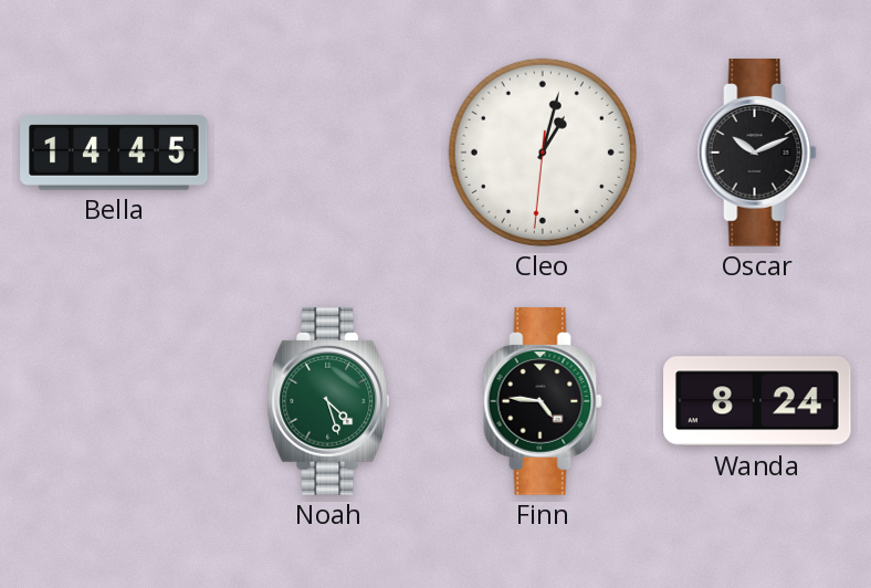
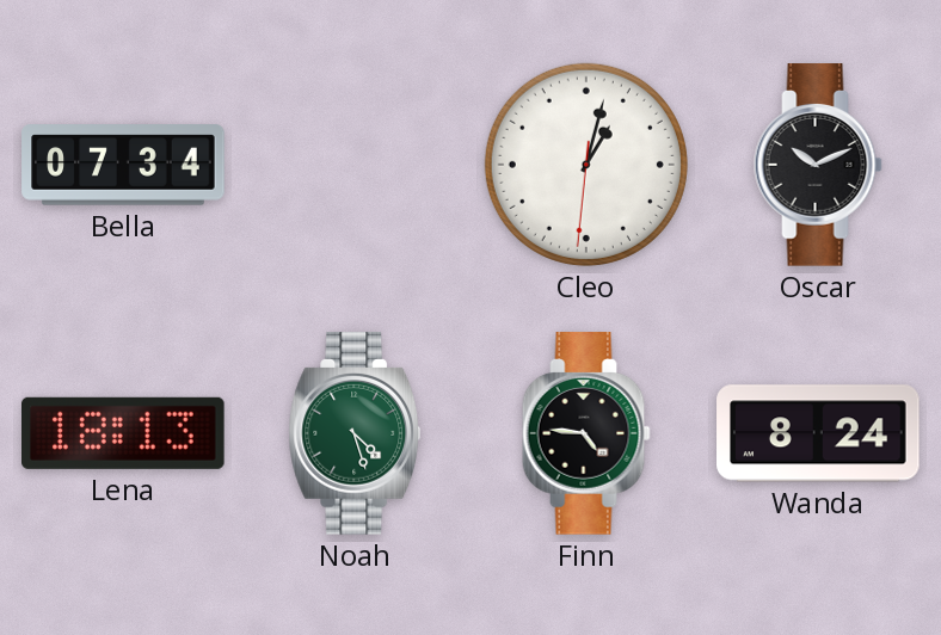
Bella: 14:45 -> 07:34 (123, 165)
Lena: none -> 18:13 (124, 433)
